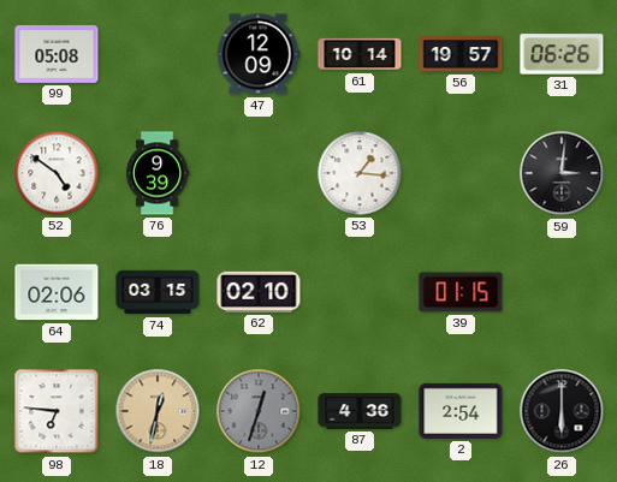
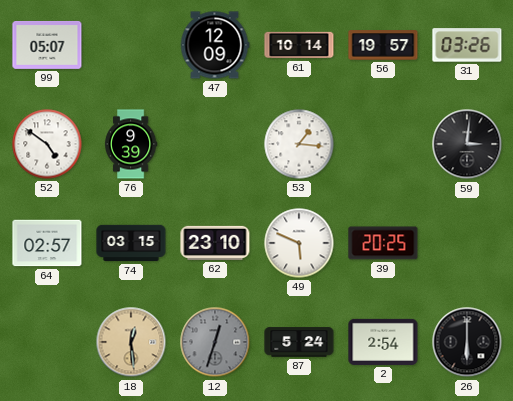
99: 05:08 -> 05:07 (47, 45)
31: 06:26 -> 03:26 (467, 45)
64: 02:06 -> 02:57 (47, 243)
62: 02:10 -> 23:10 (215, 243)
49: none -> 5:49 (299, 243)
39: 01:15 -> 20:25 (383, 243)
98: 6:46 -> none (57, 411)
18: 12:32 -> 12:29 (131, 342)
87: 4:36 -> 5:24 (299, 342)
